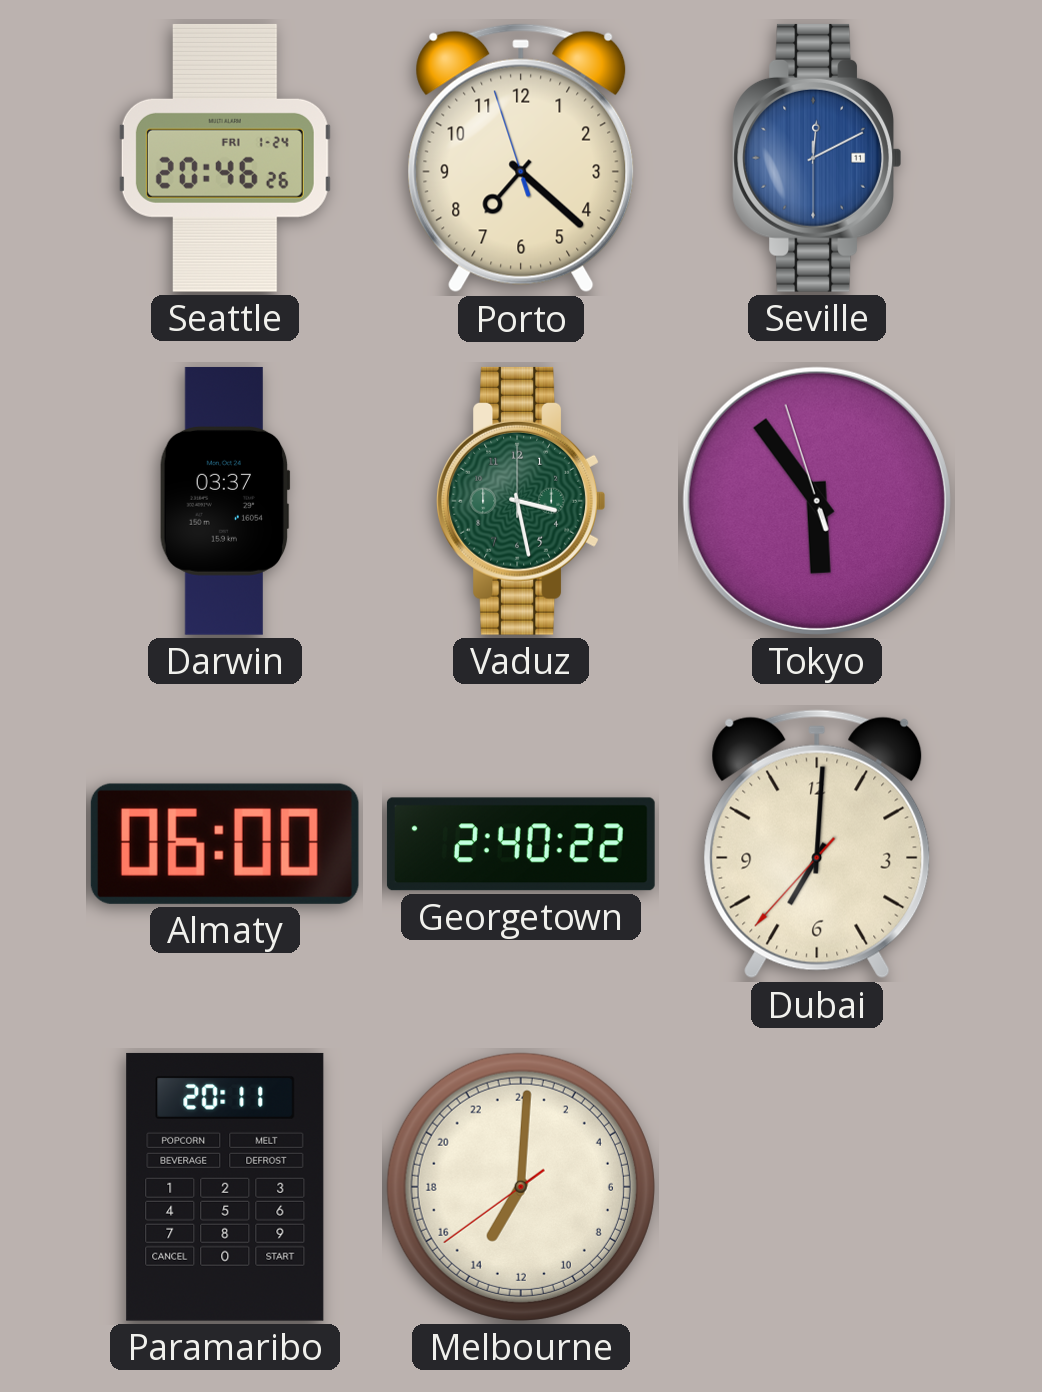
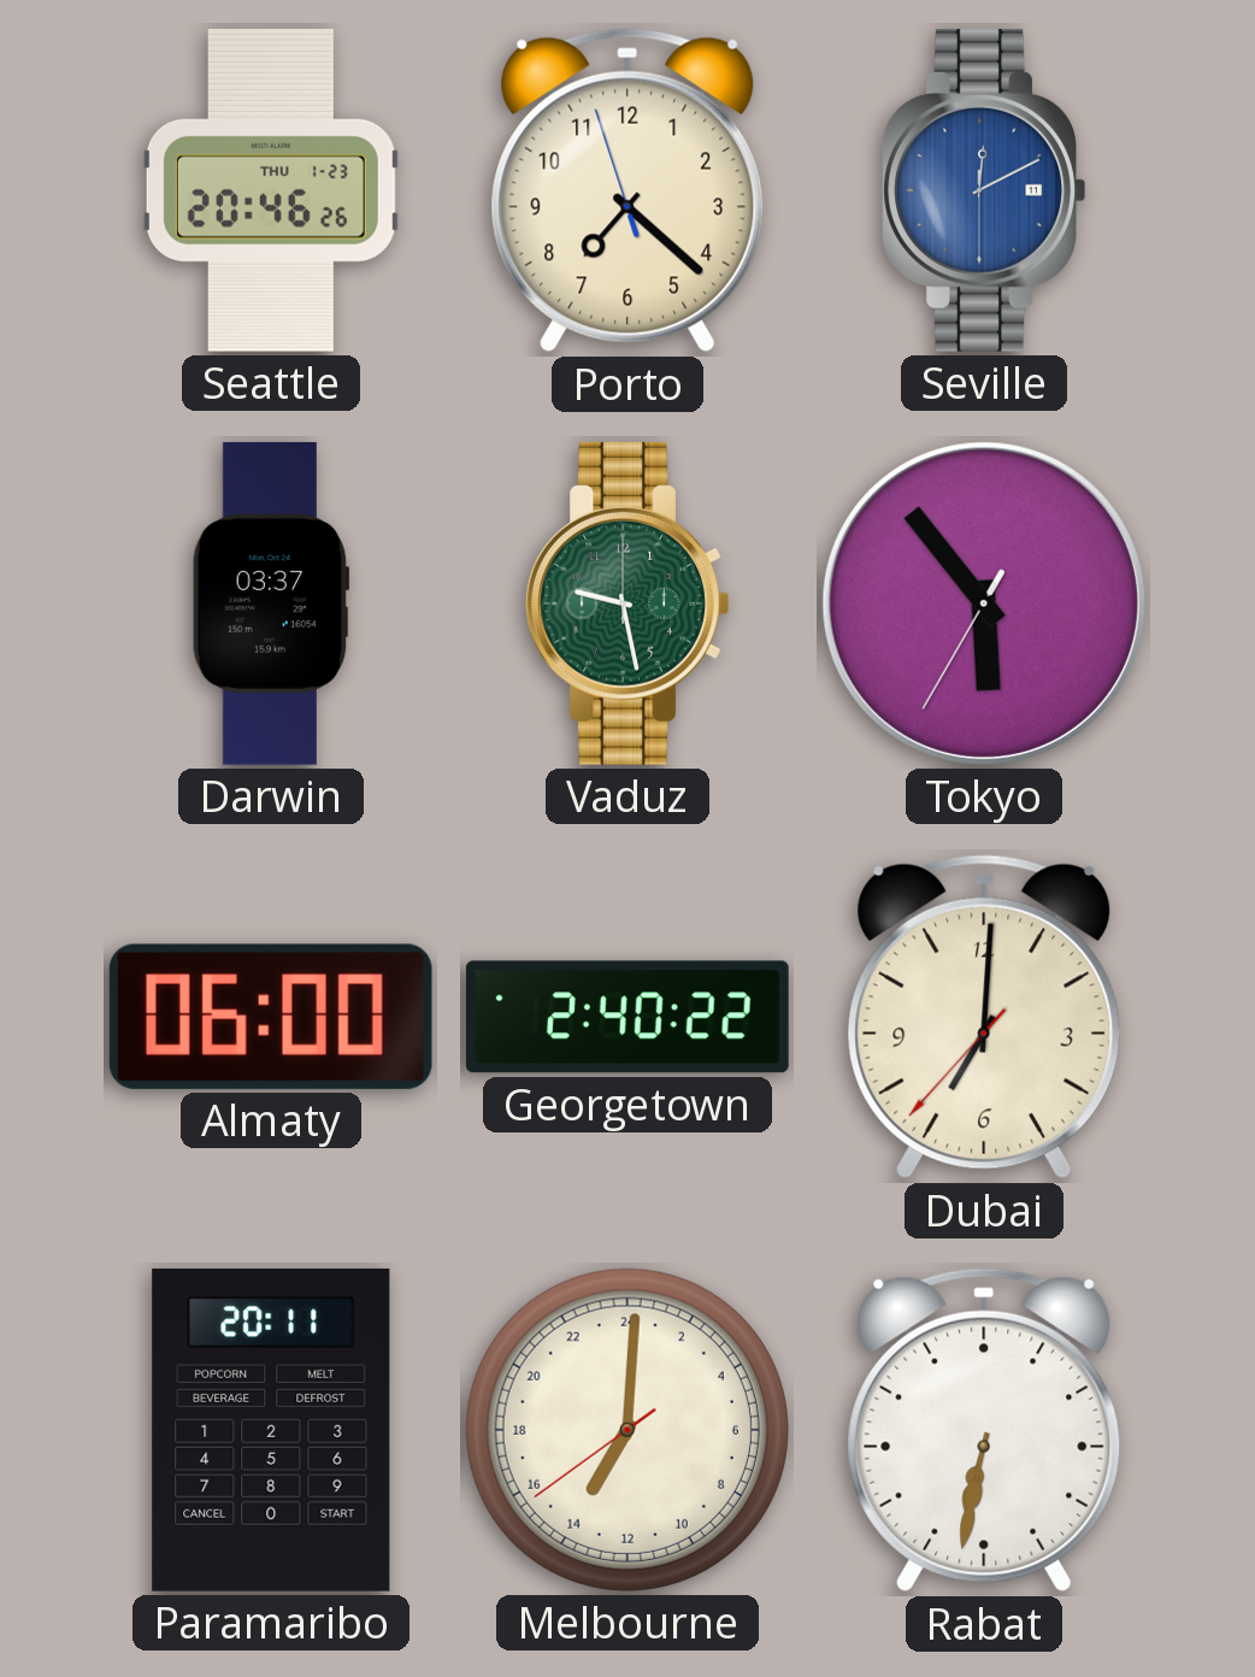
Seattle date: FRI 1-24 -> THU 1-23 (271, 190)
Vaduz: 3:28 -> 9:28 (627, 604)
Tokyo: 5:53:57 -> 5:53:35 (984, 604)
Rabat: none -> 6:32 (984, 1430)
